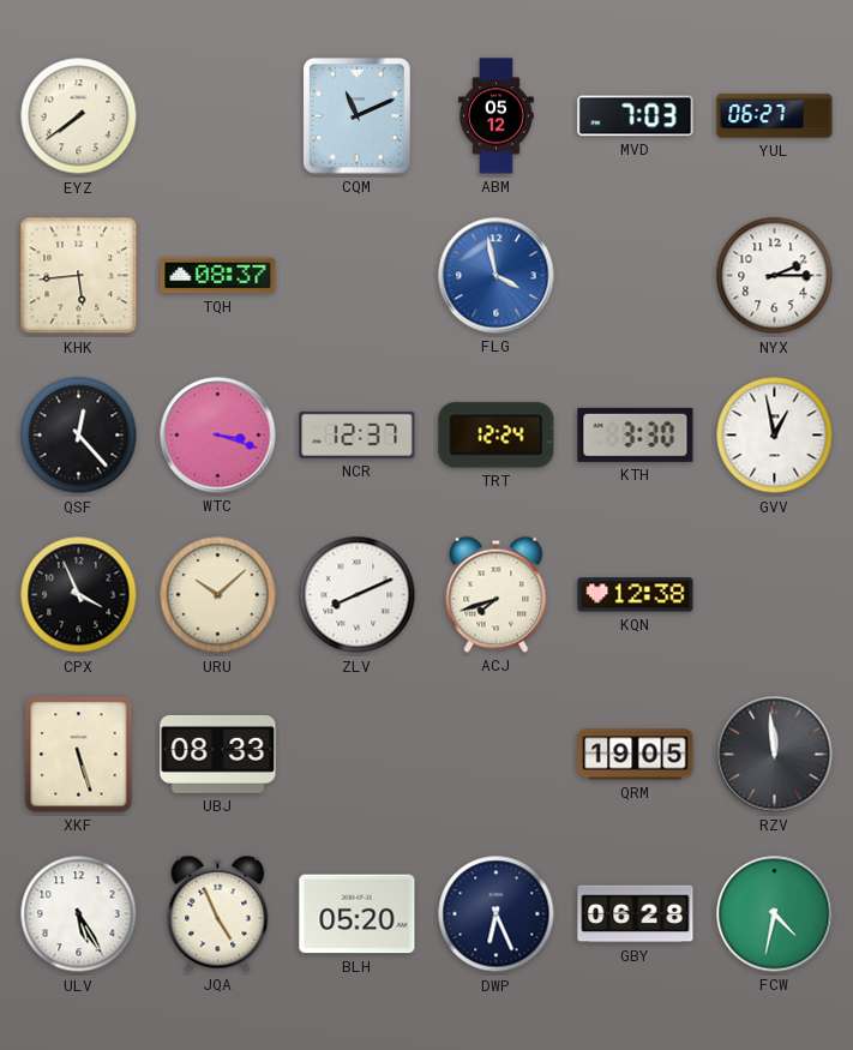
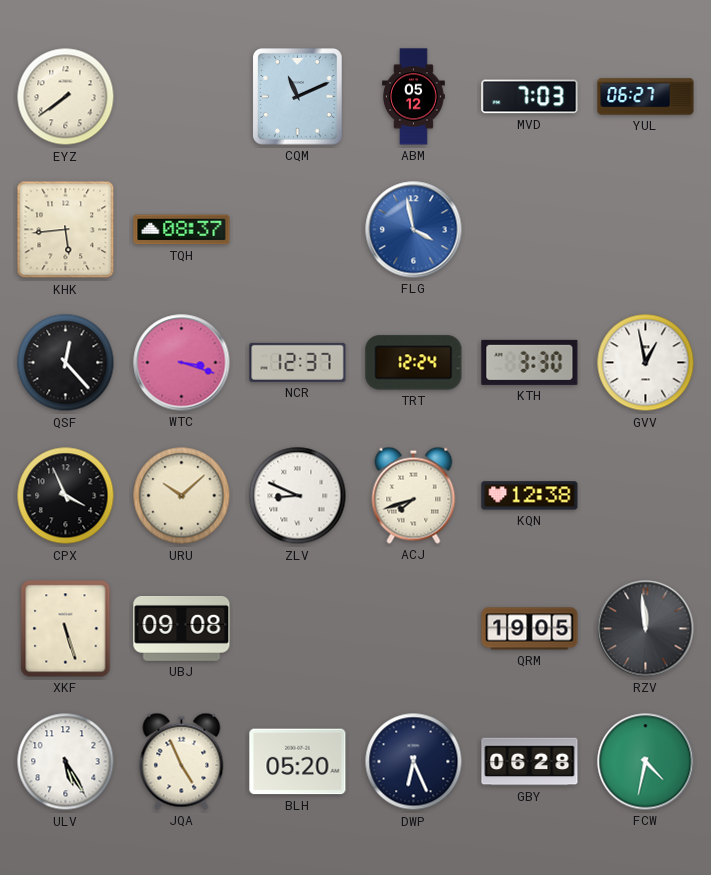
NYX: 2:15 -> none (775, 276)
ZLV: 8:11 -> 8:49 (298, 496)
UBJ: 08:33 -> 09:08 (182, 628)
